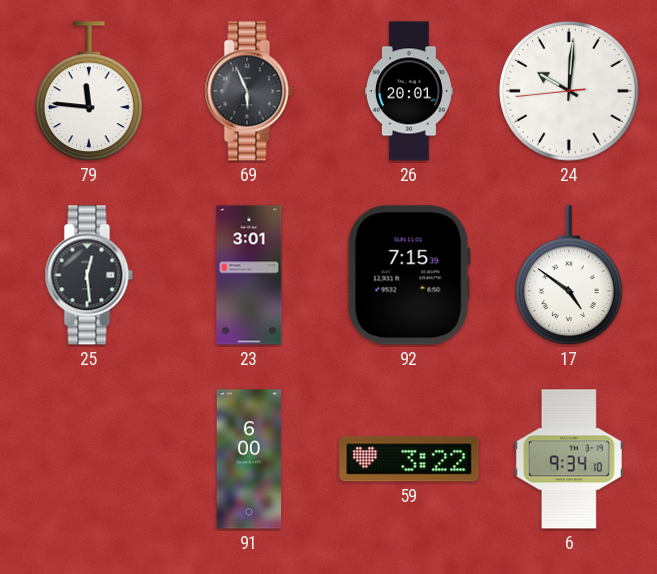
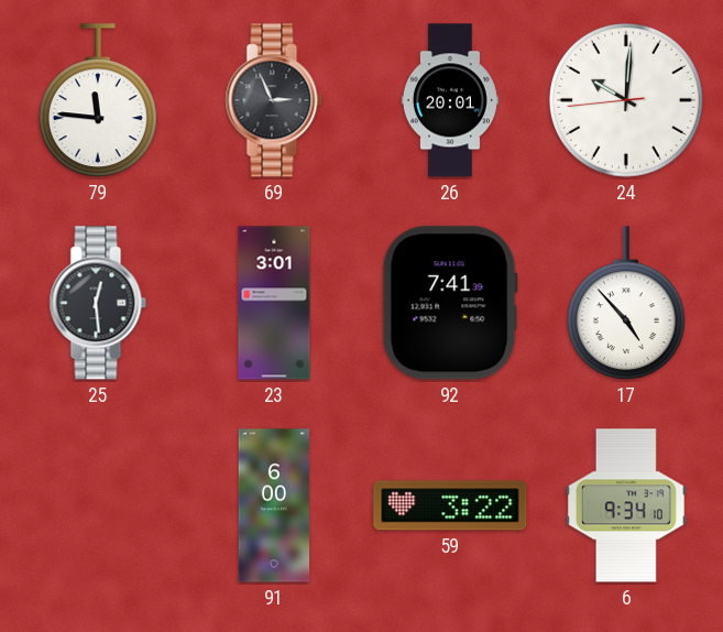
69: 5:56 -> 2:56 (274, 100)
92: 7:15 -> 7:41 (450, 303)
17: 4:51 -> 4:53 (626, 304)
